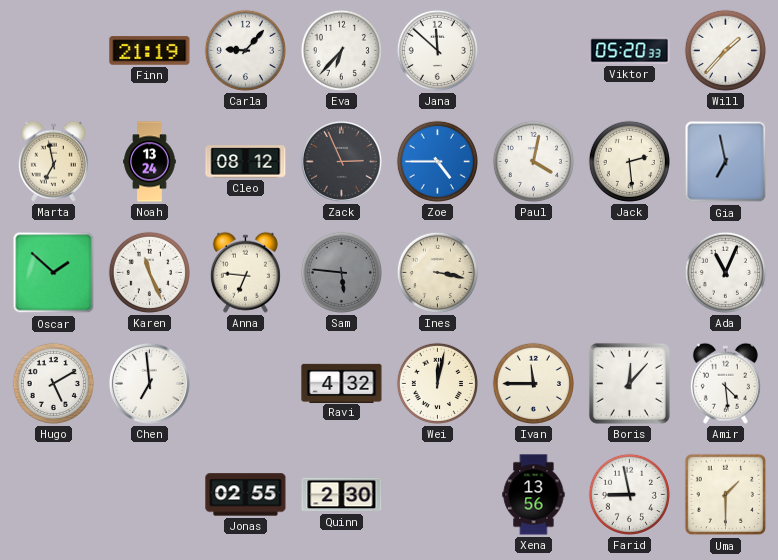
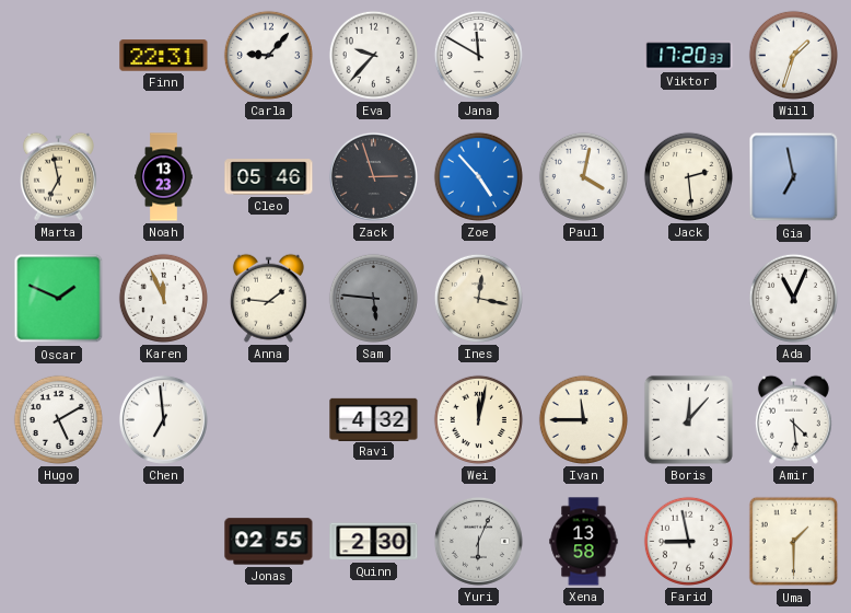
Finn: 21:19 -> 22:31 (164, 56)
Eva: 6:37 -> 9:37 (373, 55)
Jana: 11:52 -> 11:50 (478, 55)
Viktor: 05:20 -> 17:20 (689, 56)
Will: 1:37 -> 1:33 (793, 55)
Noah: 13:24 -> 13:23 (164, 177)
Cleo: 08:12 -> 05:46 (269, 177)
Zack: 2:56 -> 2:57 (373, 176)
Zoe: 4:45 -> 4:53 (478, 176)
Oscar: 1:52 -> 1:49 (59, 299)
Karen: 11:26 -> 11:56 (163, 298)
Anna: 6:46 -> 1:46 (268, 298)
Ines: 3:17 -> 12:17 (478, 298)
Yuri: none -> 6:04 (478, 541)
Xena: 13:56 -> 13:58 (584, 542)
